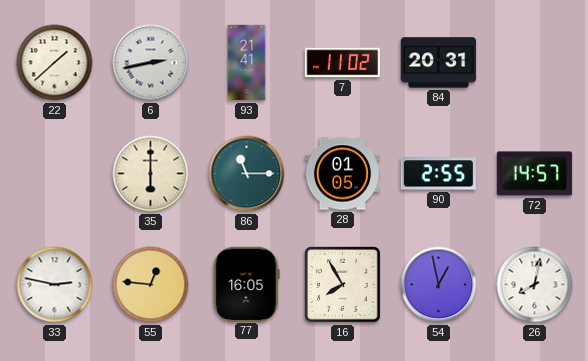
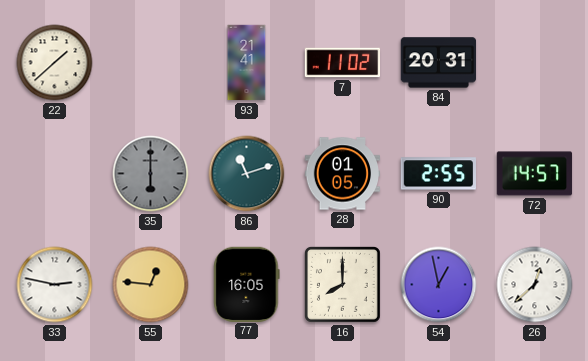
6: 2:43 -> none (151, 63)
35 dial: cream -> grey (151, 174)
86: 11:15 -> 11:12 (247, 174)
16: 7:55 -> 8:00 (342, 284)
26: 8:02 -> 12:38 (535, 285)
